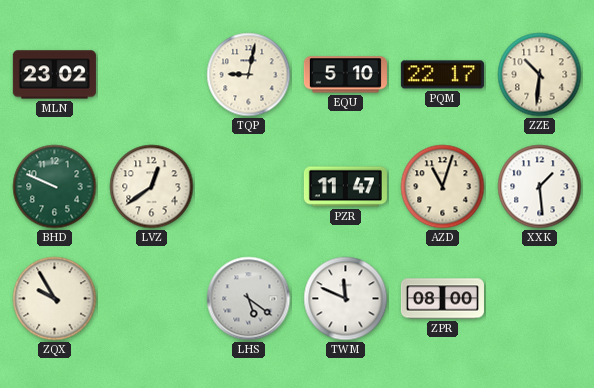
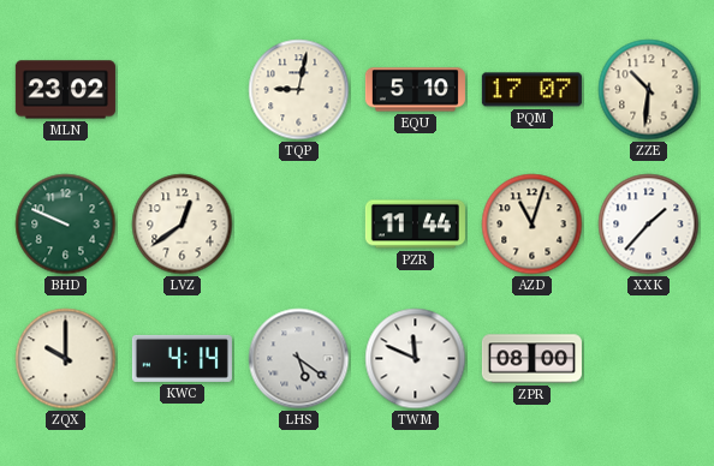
PQM: 22:17 -> 17:07 (531, 90)
PZR: 11:47 -> 11:44 (415, 225)
XXK: 1:29 -> 1:37 (649, 225)
ZQX: 9:55 -> 10:00 (66, 359)
KWC: none -> 4:14 (182, 358)
